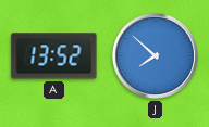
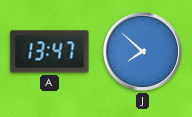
A: 13:52 -> 13:47 (50, 52)
